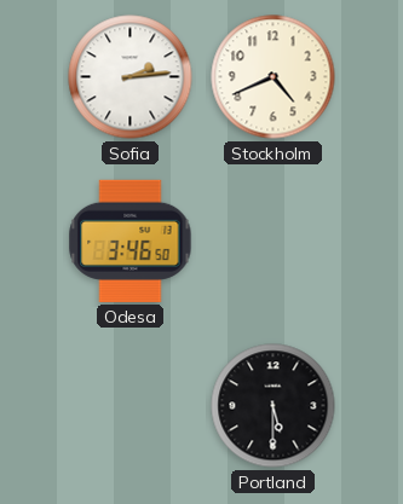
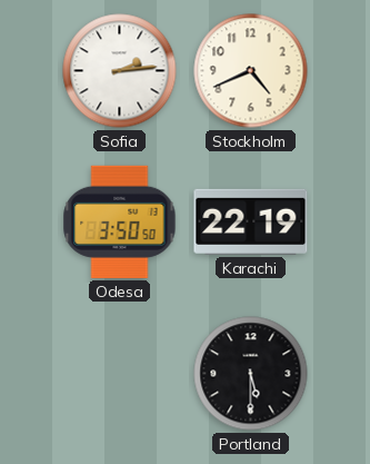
Odesa: 3:46 -> 3:50 (120, 221)
Karachi: none -> 22:19 (251, 221)
